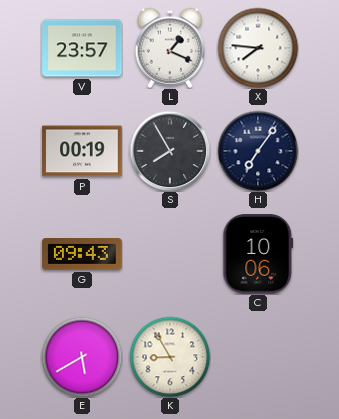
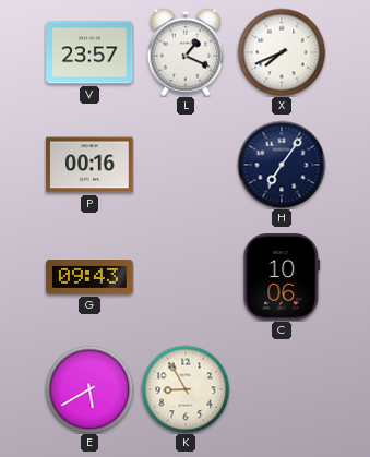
X: 7:46 -> 7:41 (282, 52)
P: 00:19 -> 00:16 (89, 165)
S: 7:55 -> none (170, 151)
